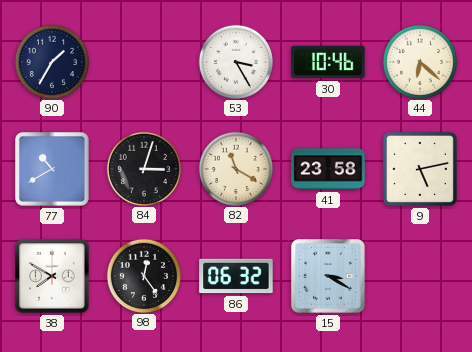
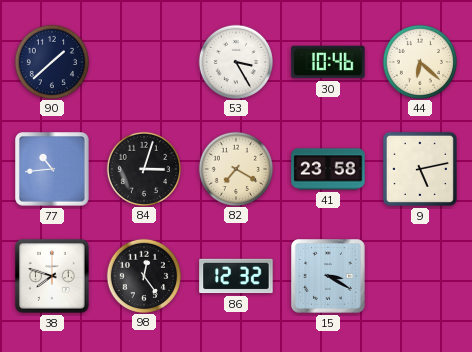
90: 1:35 -> 1:38 (51, 61)
77: 10:40 -> 10:44 (52, 169)
82: 11:20 -> 7:20 (235, 168)
38: 7:50 -> 7:48 (52, 276)
86: 06:32 -> 12:32 (236, 276)
